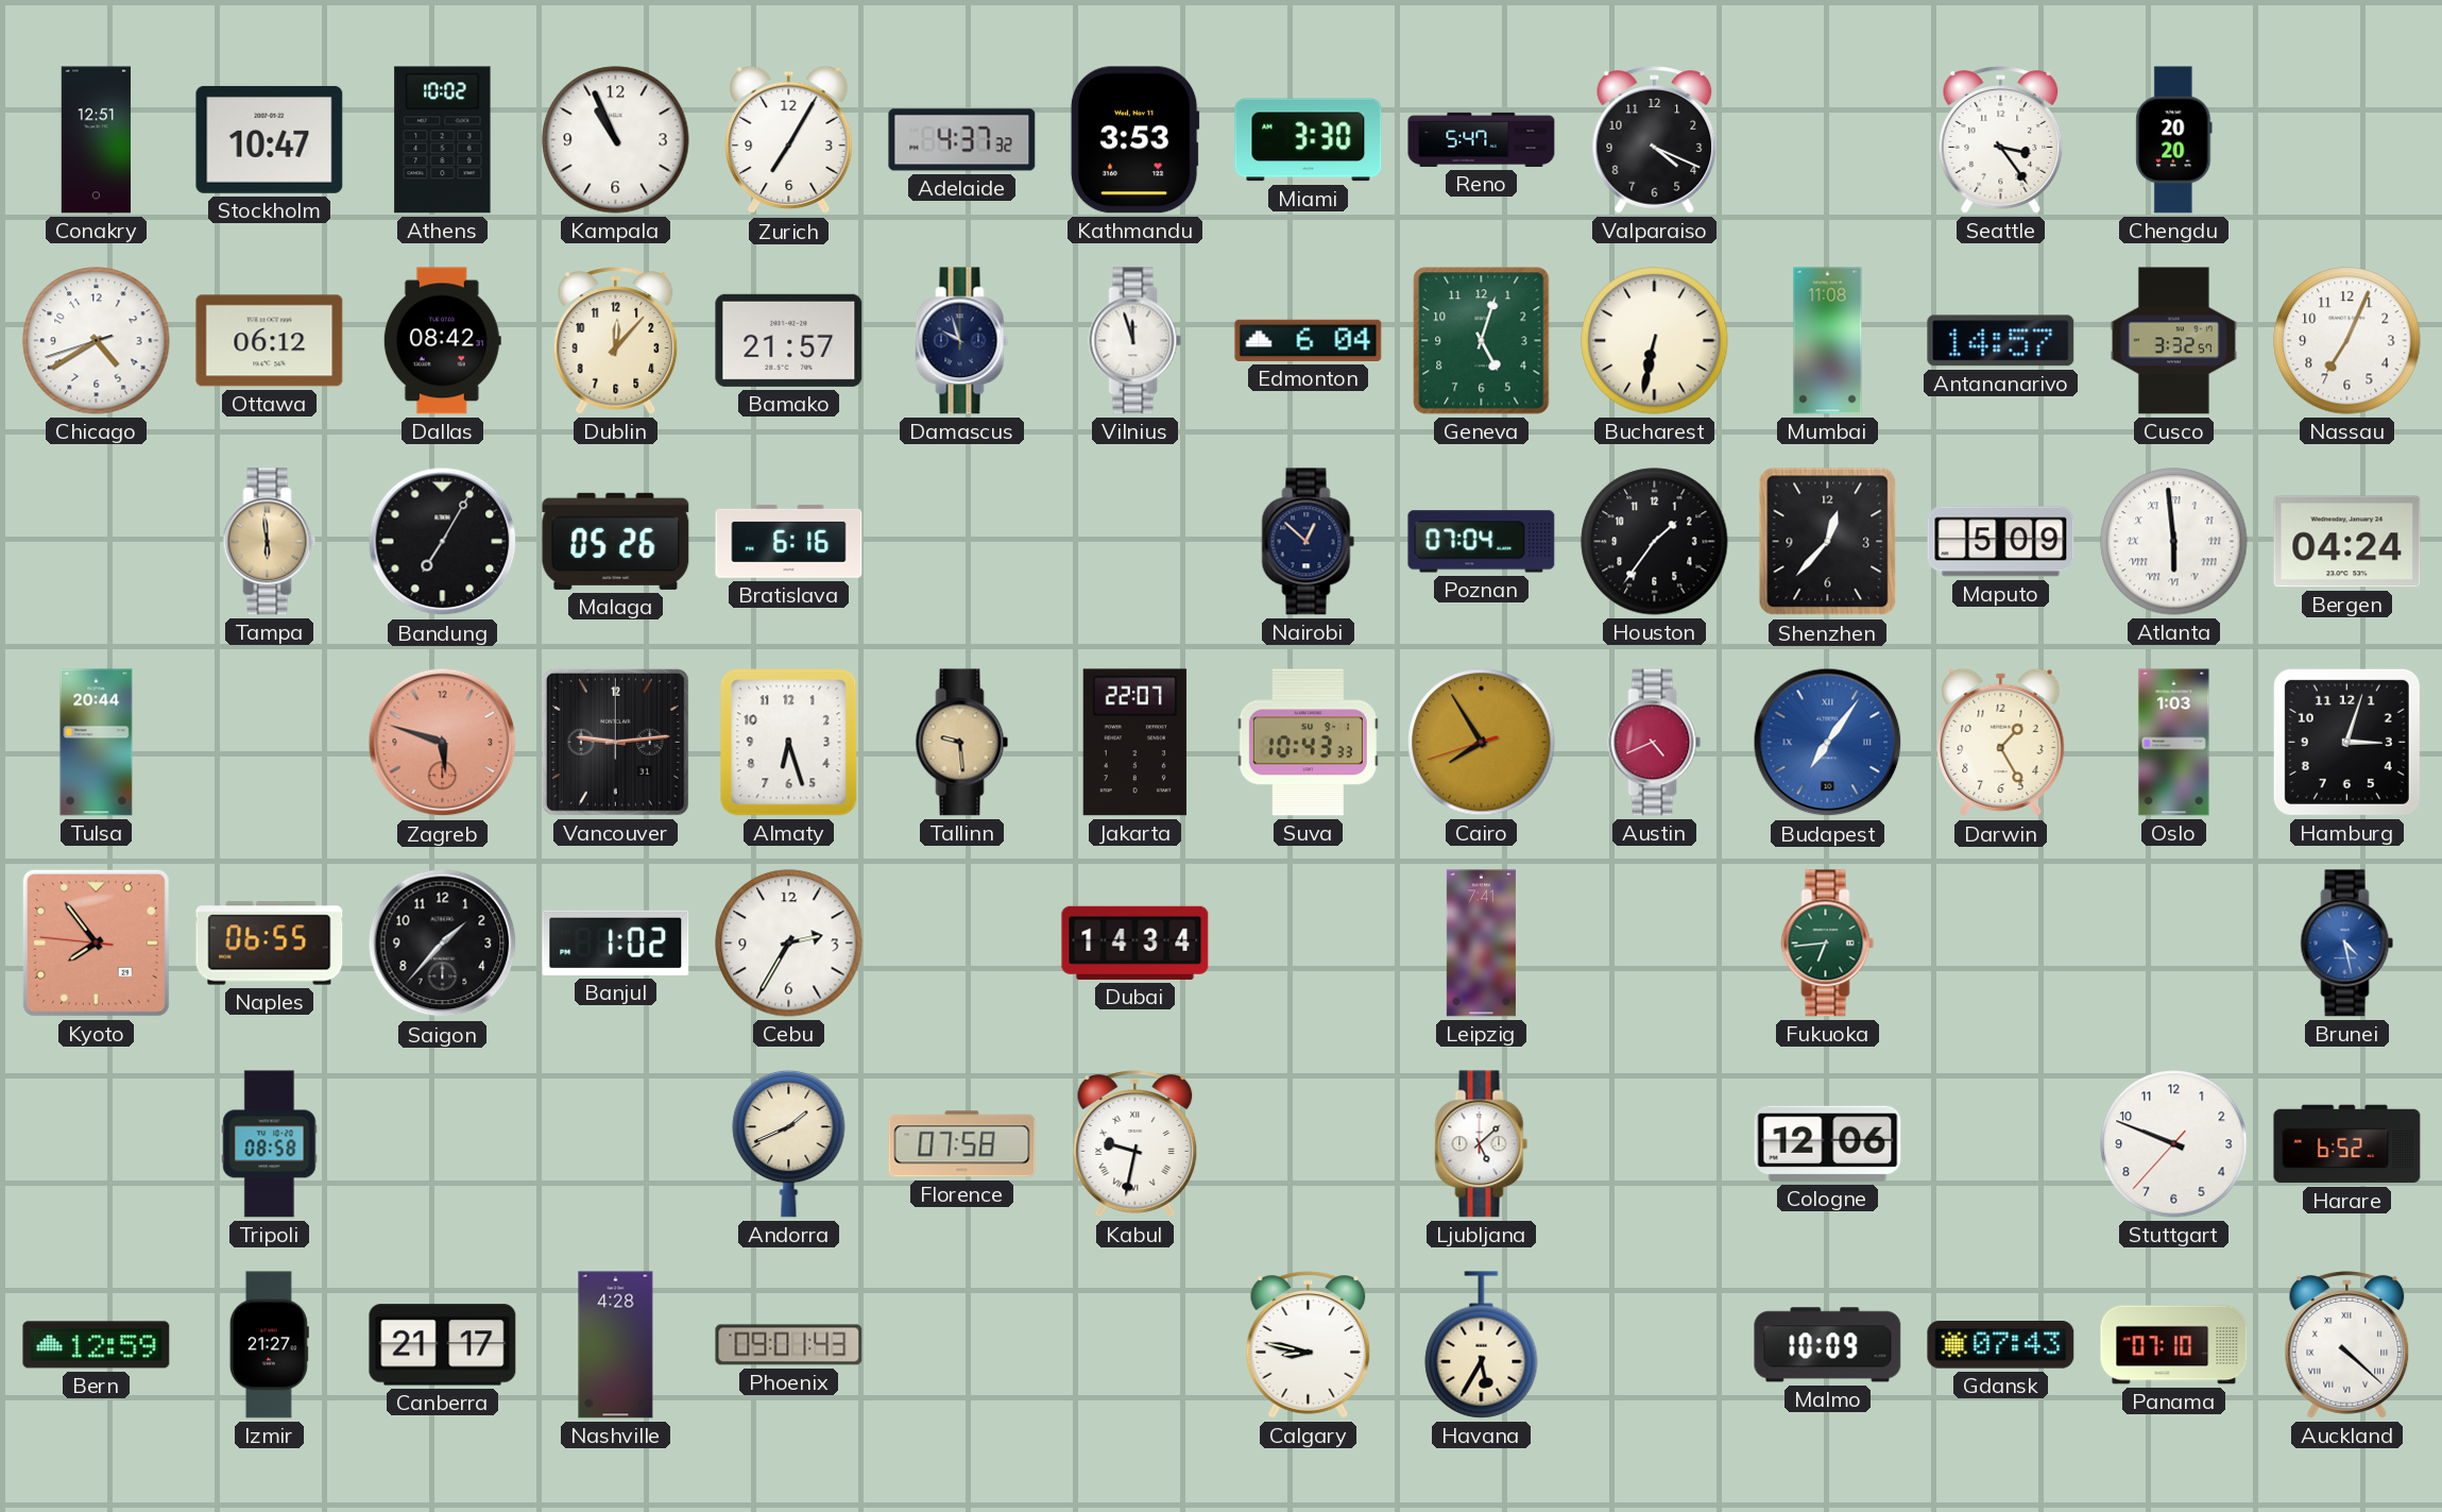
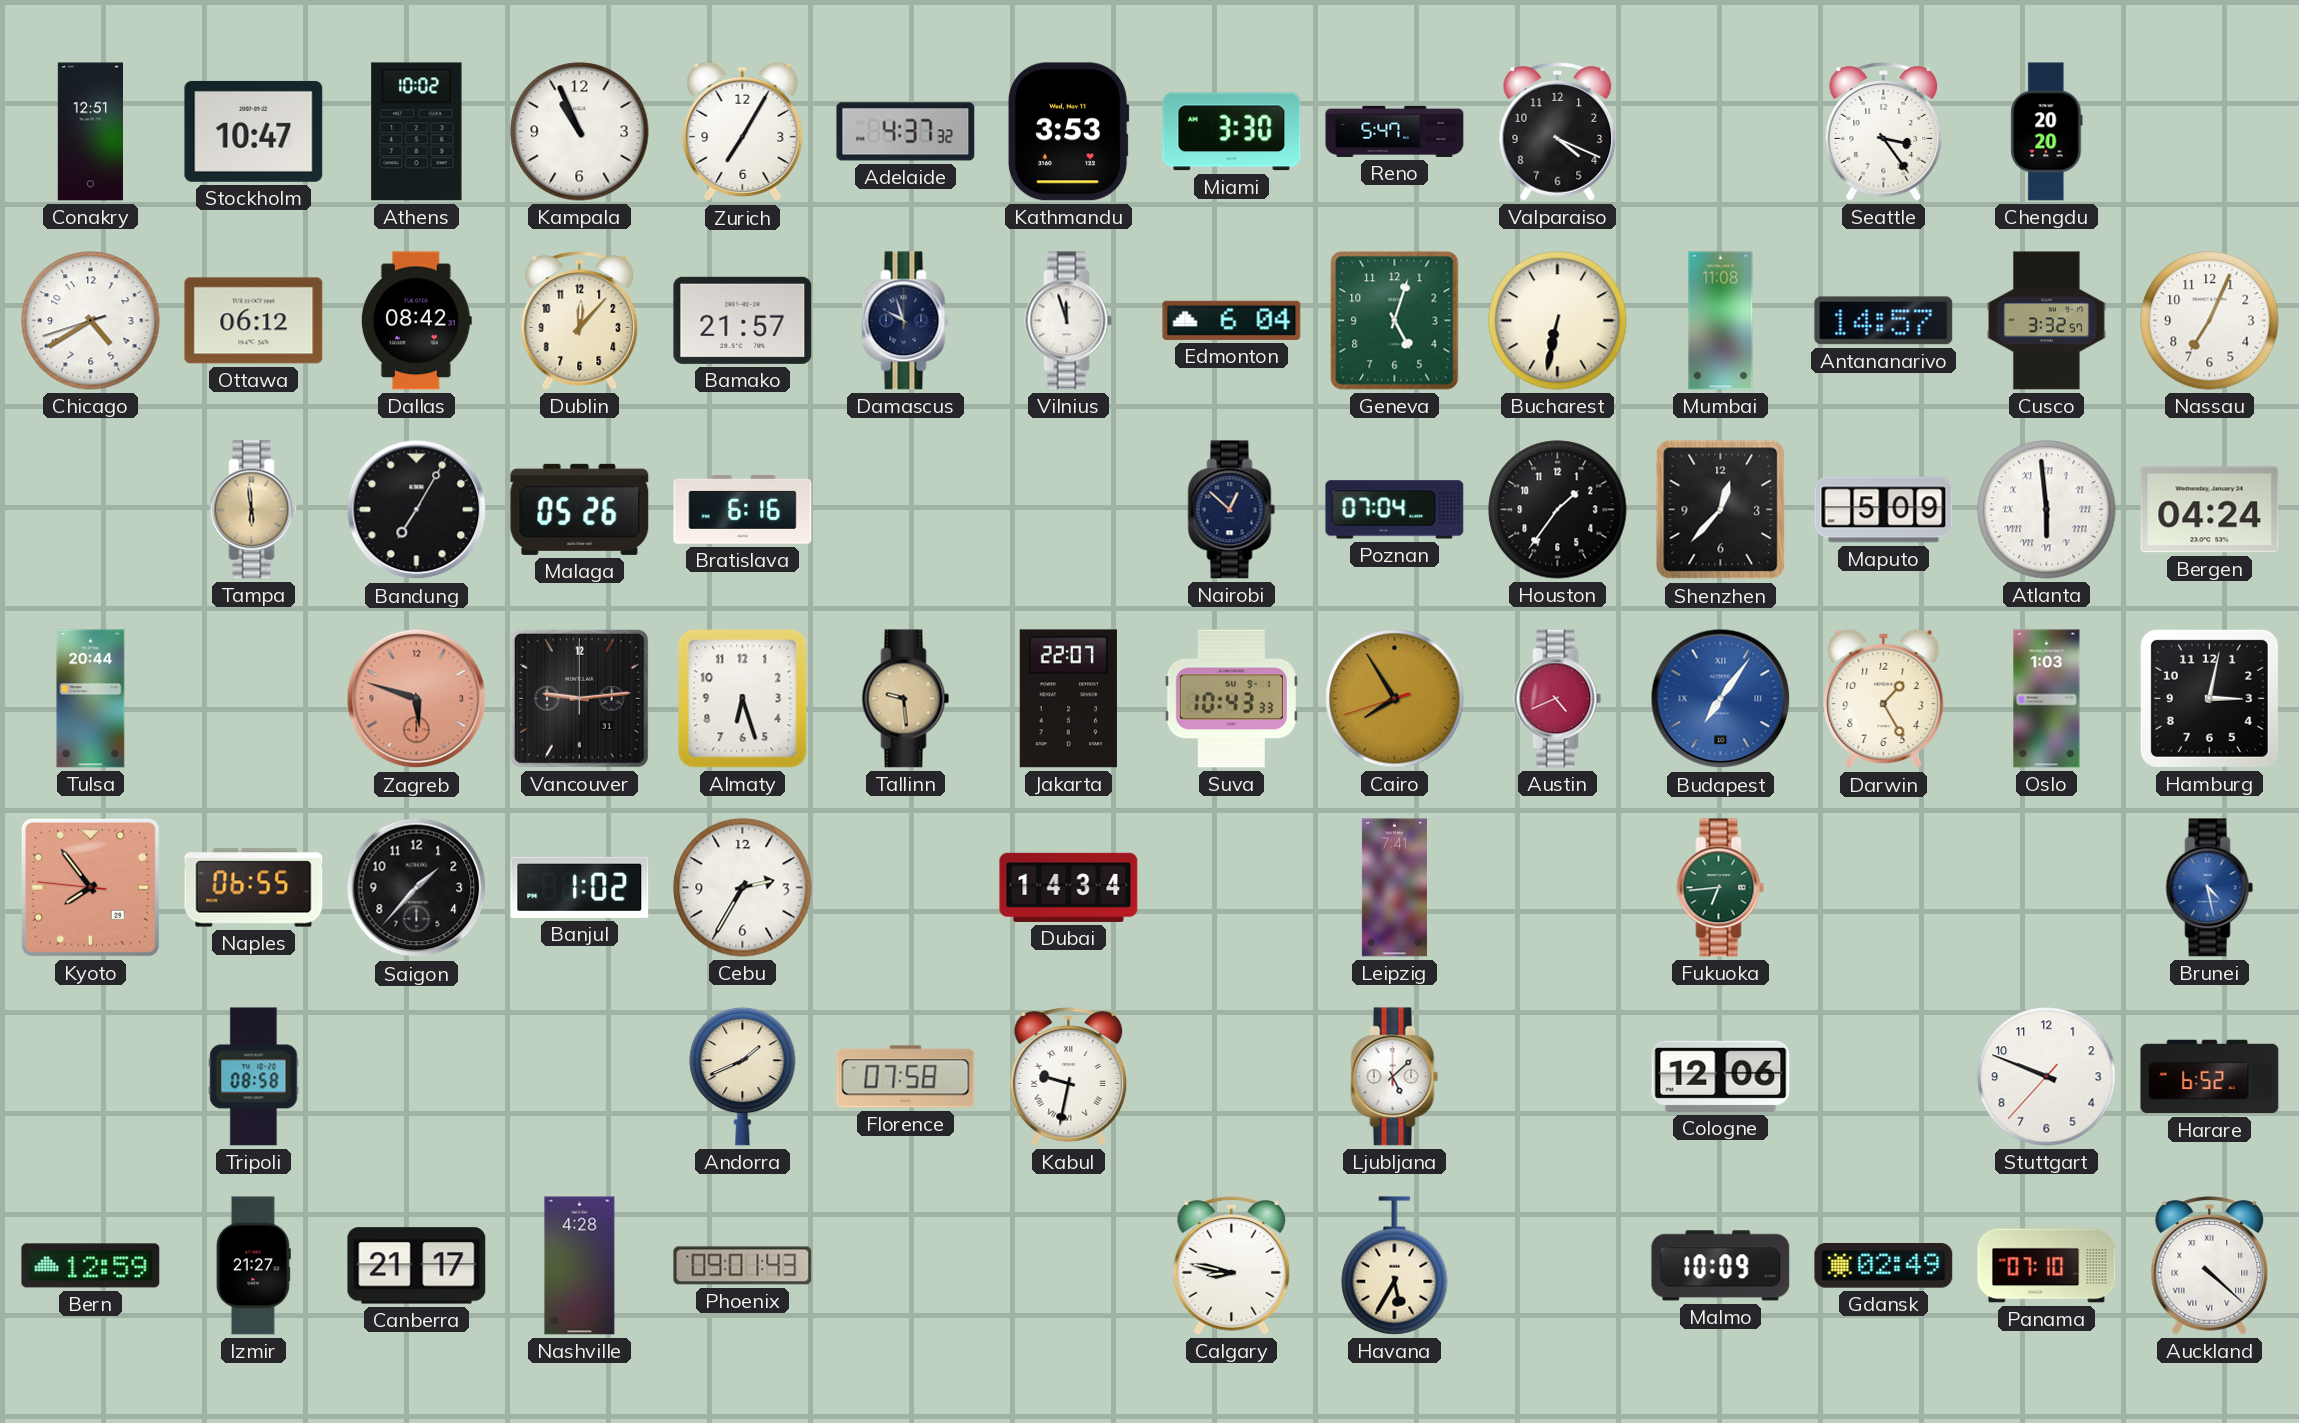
Hamburg: 3:03 -> 3:02 (2209, 698)
Gdansk: 07:43 -> 02:49 (1884, 1266)
